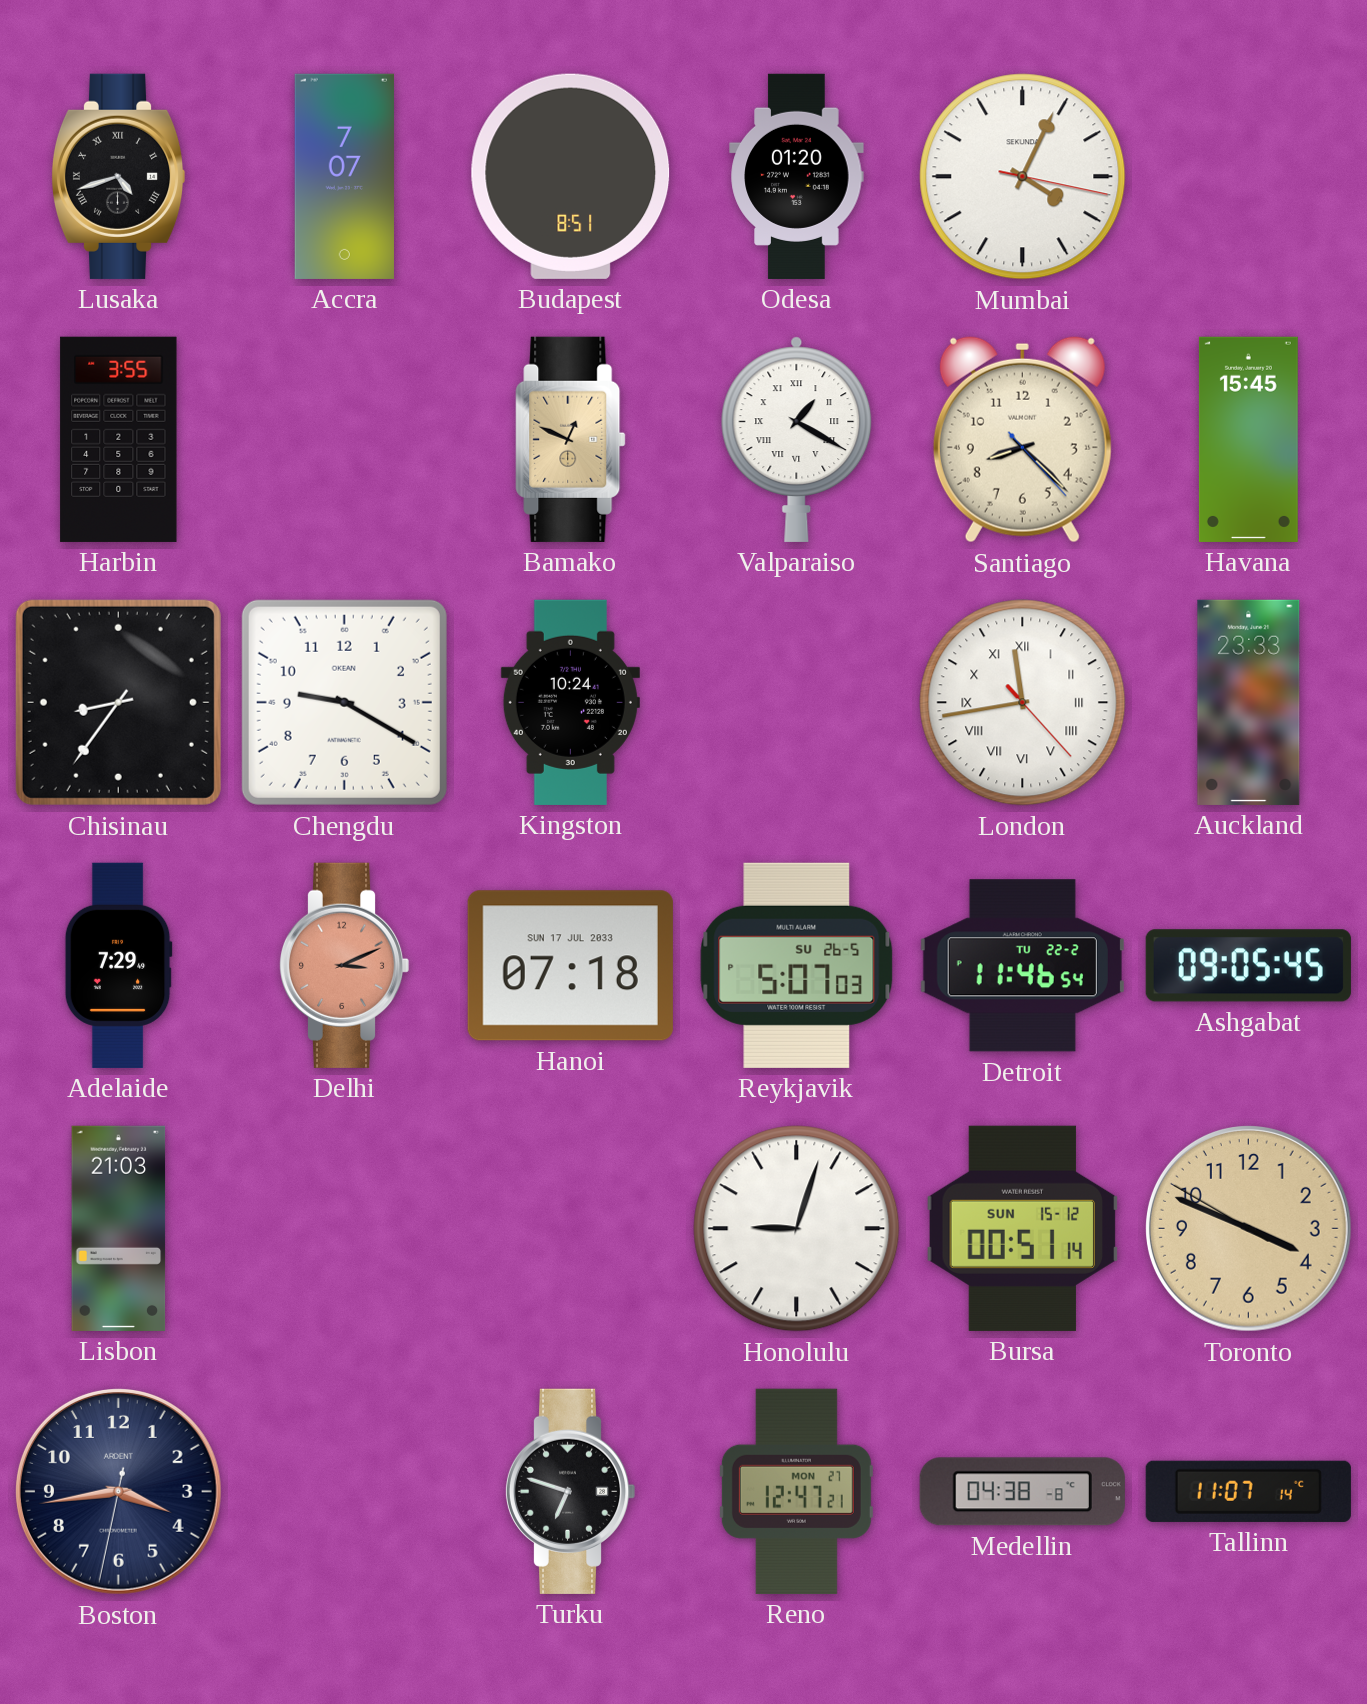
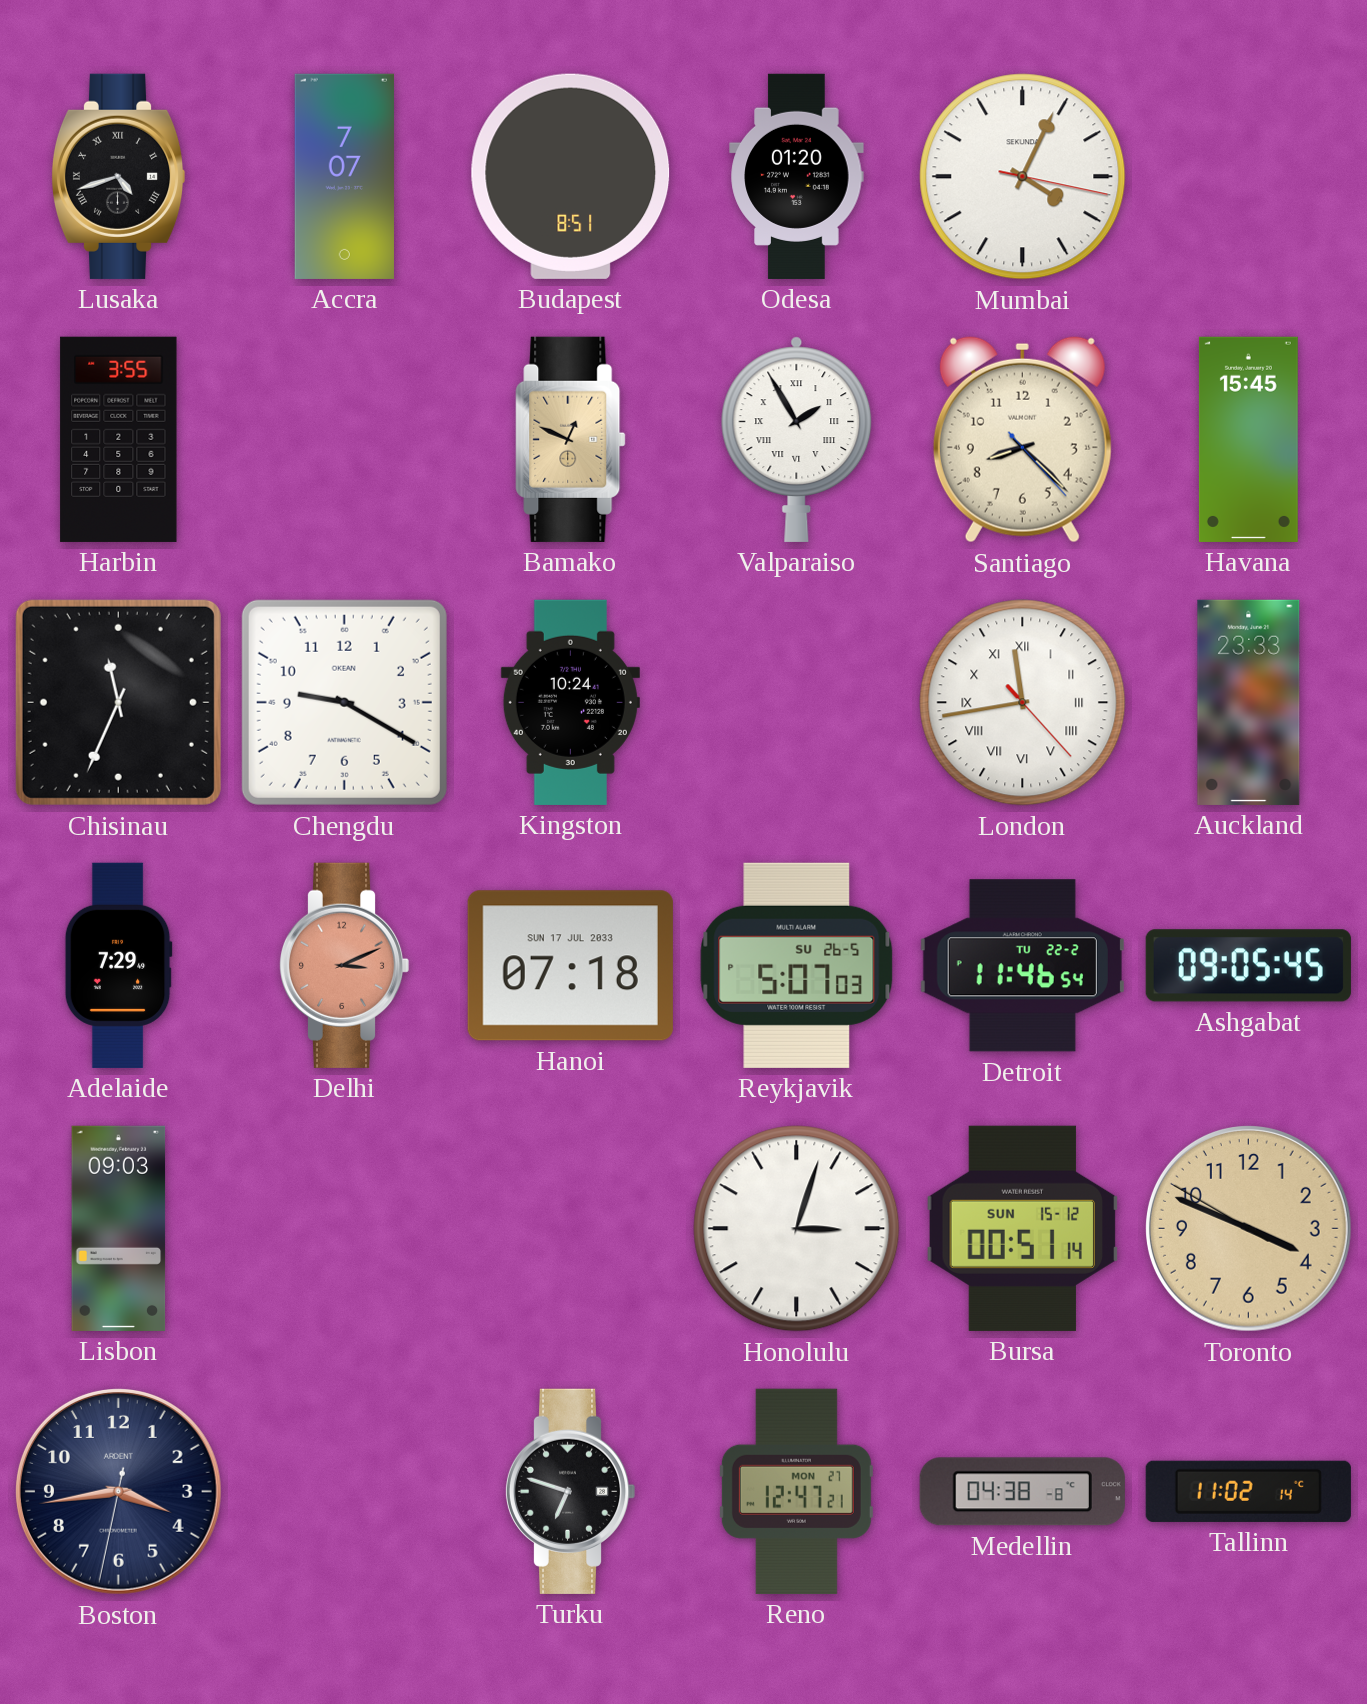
Valparaiso: 1:20 -> 1:55 (797, 439)
Chisinau: 8:36 -> 11:34 (118, 702)
Lisbon: 21:03 -> 09:03 (119, 1228)
Honolulu: 9:03 -> 3:03 (797, 1229)
Tallinn: 11:07 -> 11:02 (1248, 1491)
